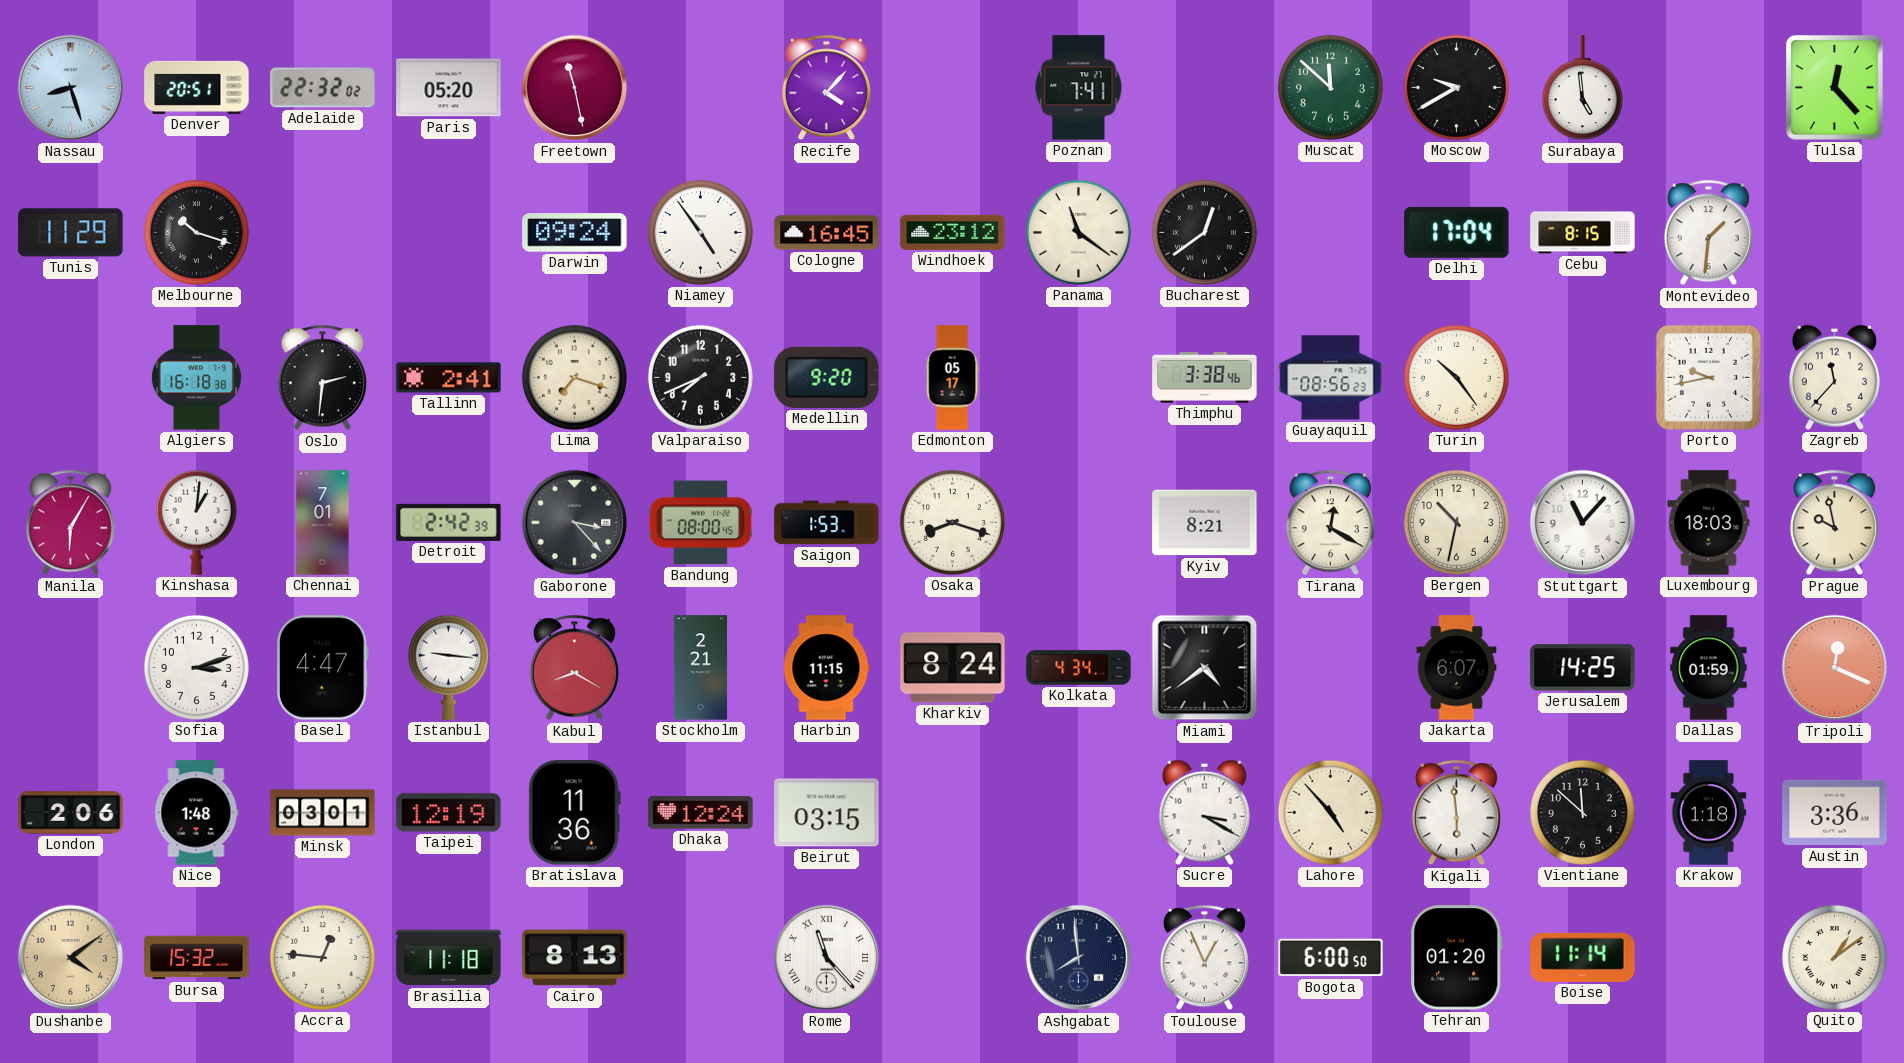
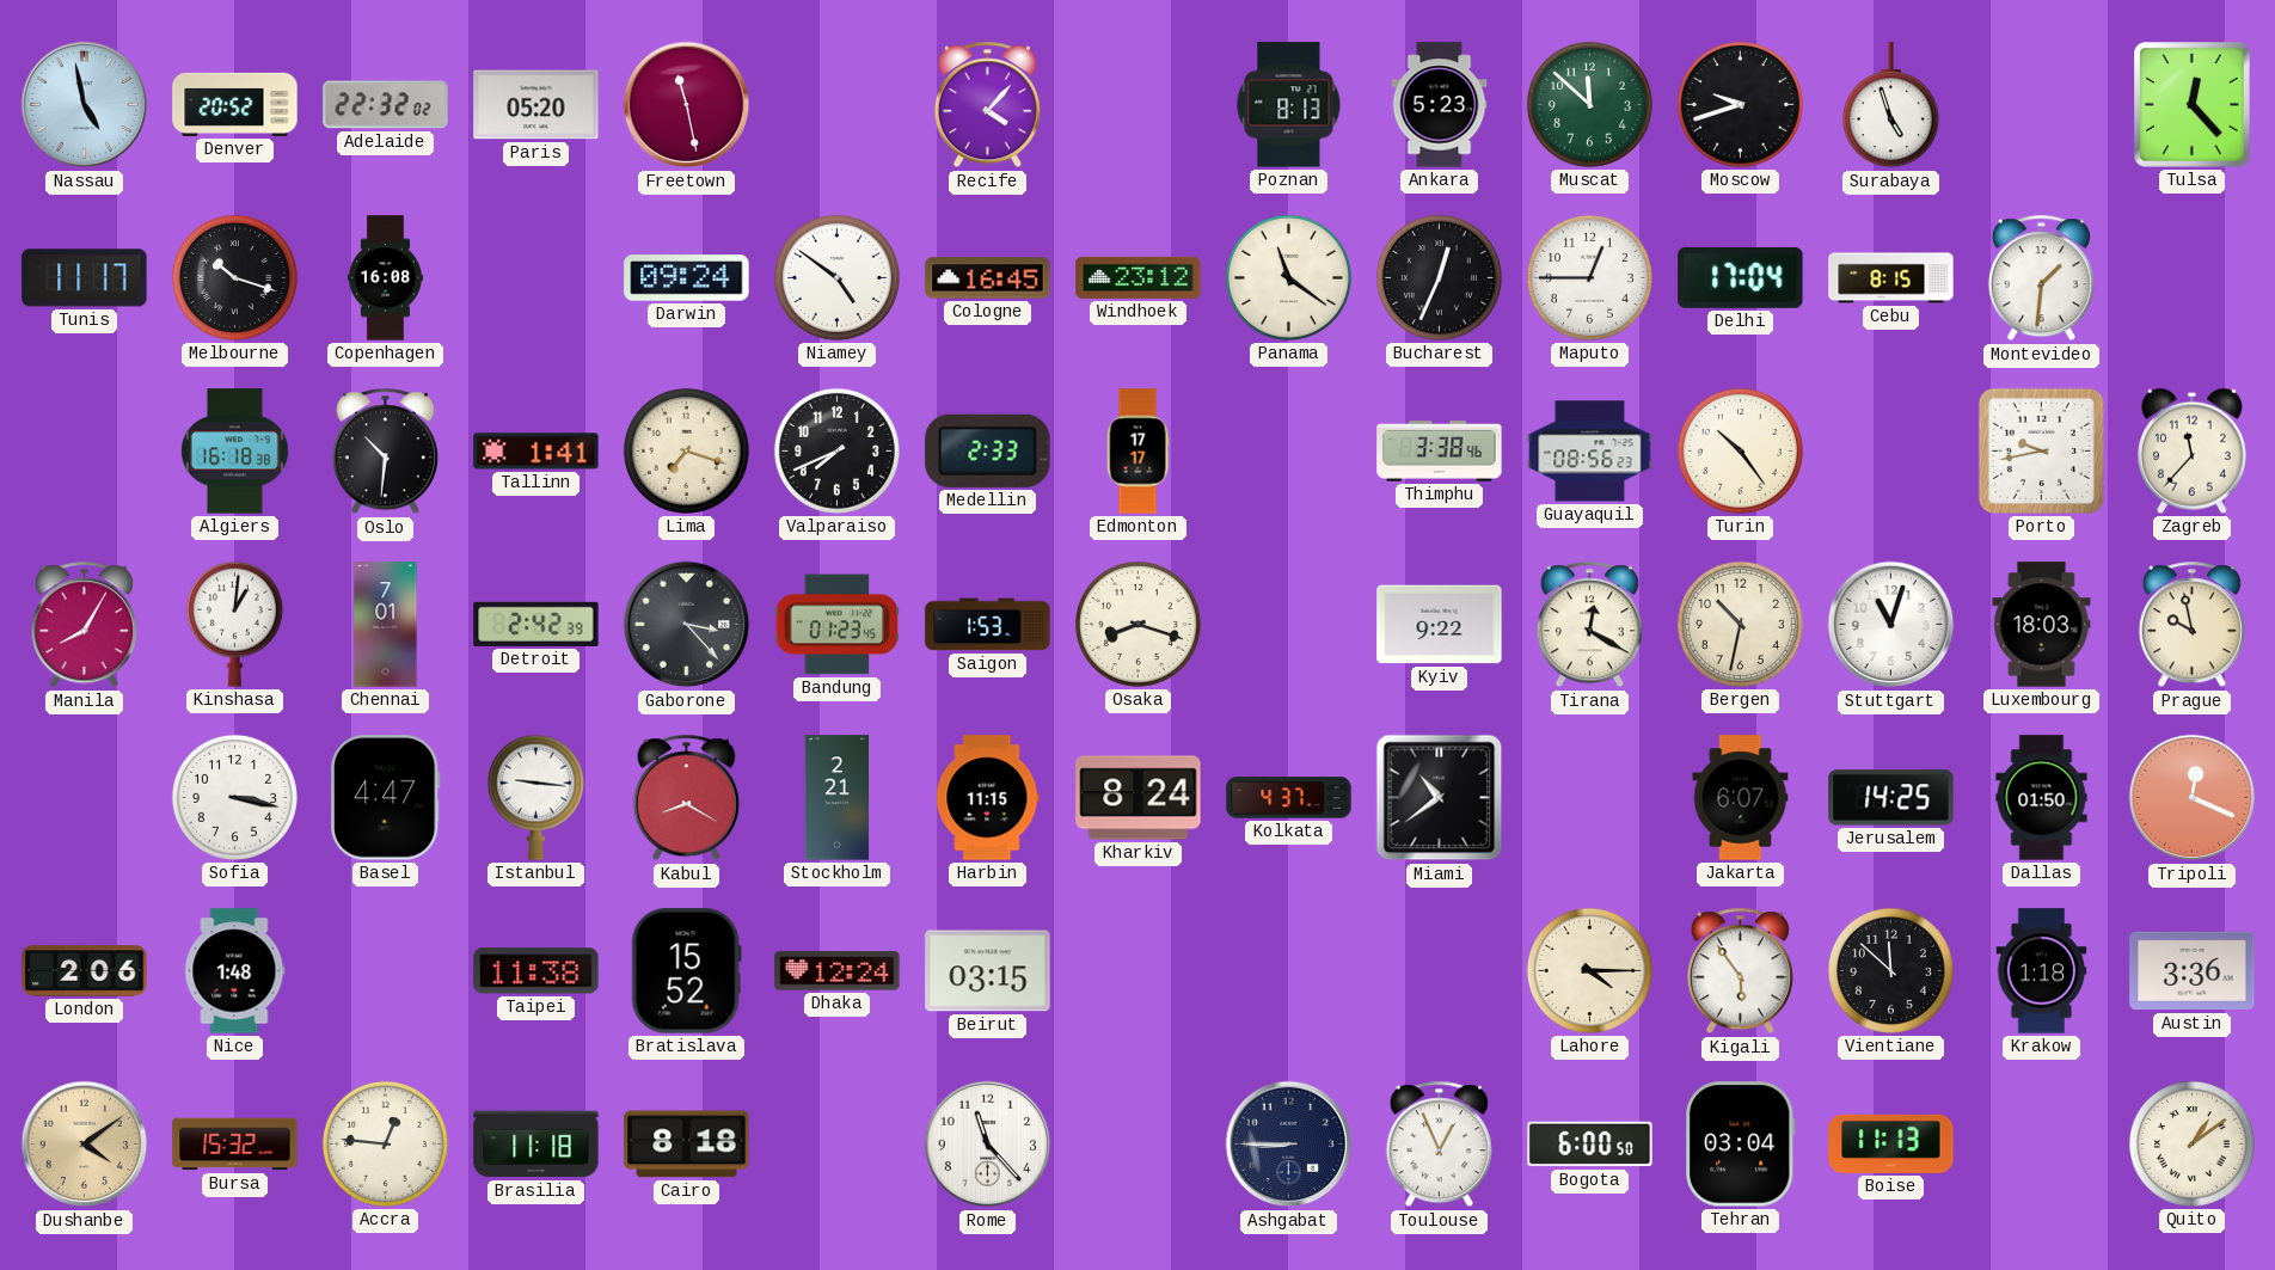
Nassau: 8:27 -> 4:58 (85, 105)
Denver: 20:51 -> 20:52 (235, 104)
Poznan: 7:41 -> 8:13 (1289, 105)
Ankara: none -> 5:23 (1440, 105)
Moscow: 9:40 -> 9:42 (1740, 104)
Surabaya: 4:59 -> 4:57 (1890, 105)
Tunis: 11:29 -> 11:17 (85, 278)
Copenhagen: none -> 16:08 (385, 278)
Niamey: 4:54 -> 4:51 (836, 277)
Bucharest: 12:39 -> 12:34 (1439, 277)
Maputo: none -> 12:45 (1589, 277)
Oslo: 2:31 -> 10:31 (385, 452)
Tallinn: 2:41 -> 1:41 (536, 452)
Medellin: 9:20 -> 2:33 (988, 450)
Edmonton: 05:17 -> 17:17 (1137, 452)
Manila: 6:05 -> 8:05 (84, 625)
Bandung: 08:00 -> 01:23 (838, 625)
Kyiv: 8:21 -> 9:22 (1440, 625)
Stuttgart: 11:07 -> 11:03 (1891, 625)
Sofia: 3:12 -> 3:17 (234, 797)
Kolkata: 4:34 -> 4:37 (1289, 798)
Miami: 4:39 -> 10:39 (1440, 798)
Dallas: 01:59 -> 01:50 (2042, 798)
Minsk: 03:01 -> none (323, 813)
Taipei: 12:19 -> 11:38 (536, 971)
Bratislava: 11:36 -> 15:52 (686, 971)
Sucre: 3:20 -> none (1204, 812)
Lahore: 4:53 -> 4:15 (1589, 970)
Kigali: 5:59 -> 5:54 (1740, 971)
Cairo: 8:13 -> 8:18 (687, 1145)
Rome numerals: Roman -> Arabic (988, 1145)
Ashgabat: 7:59 -> 8:45 (1289, 1145)
Tehran: 01:20 -> 03:04 (1741, 1145)
Boise: 11:14 -> 11:13 (1891, 1143)
